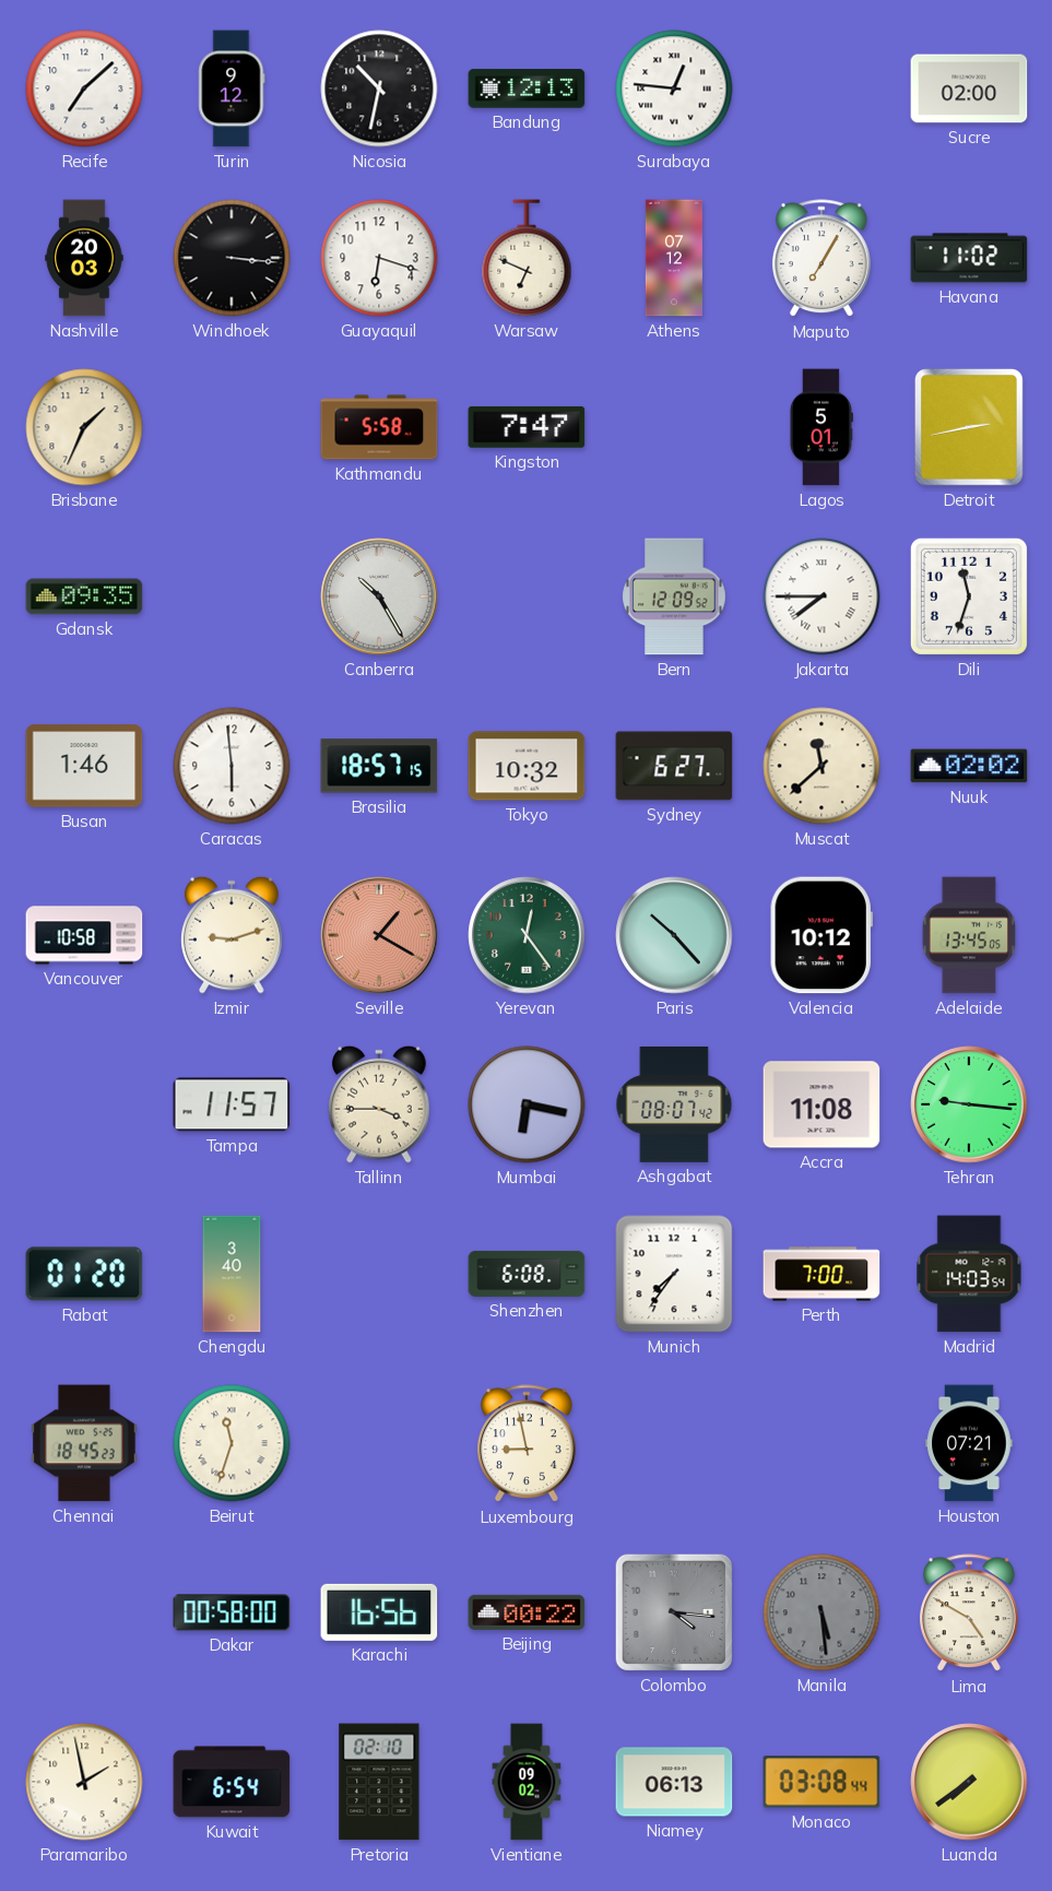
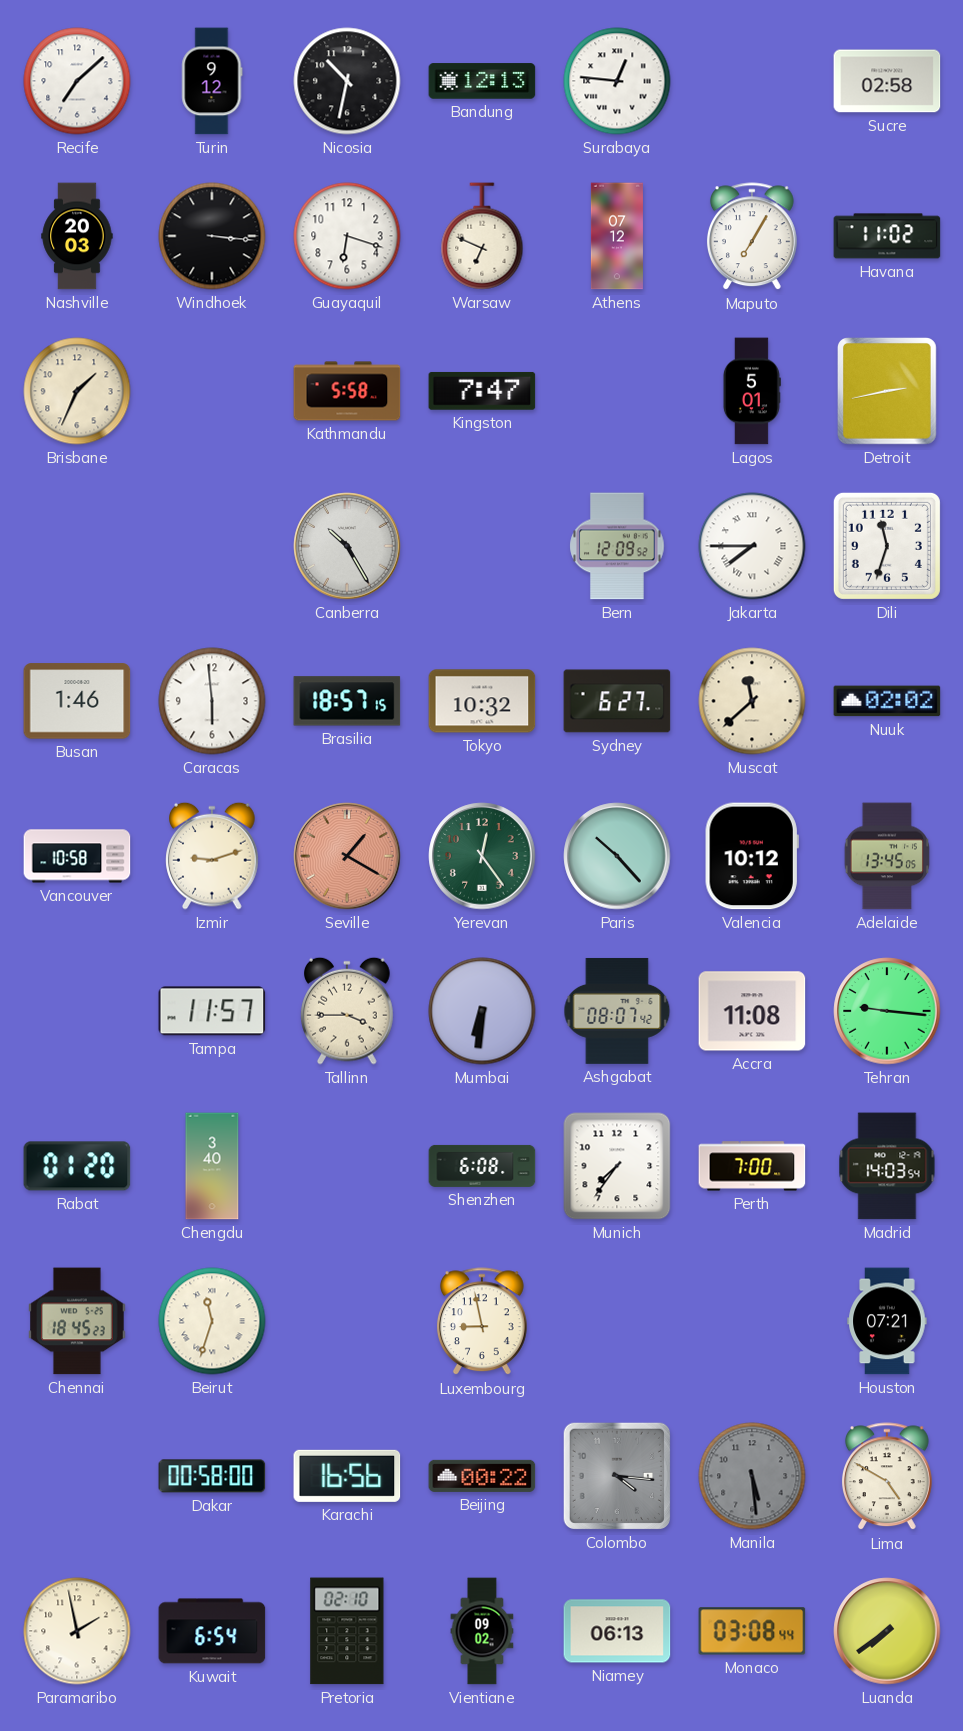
Sucre: 02:00 -> 02:58 (887, 81)
Gdansk: 09:35 -> none (84, 596)
Mumbai: 6:17 -> 6:31 (482, 1011)
